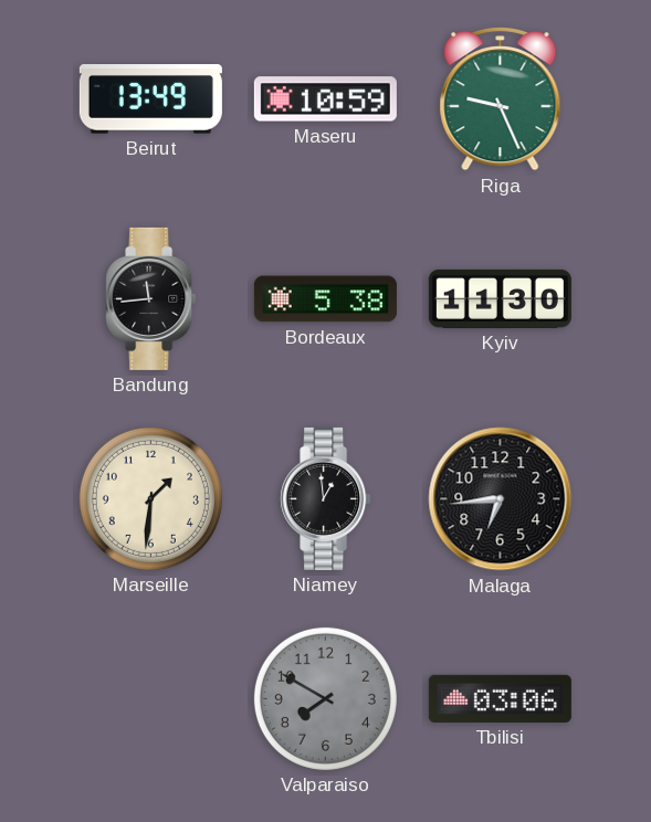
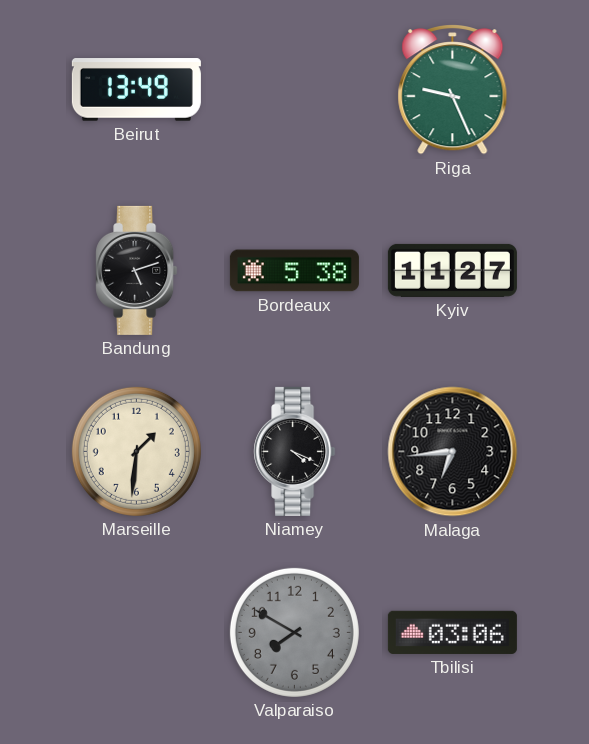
Maseru: 10:59 -> none (325, 99)
Bandung: 11:44 -> 5:12 (137, 270)
Kyiv: 11:30 -> 11:27 (452, 270)
Niamey: 12:59 -> 4:19 (295, 451)
